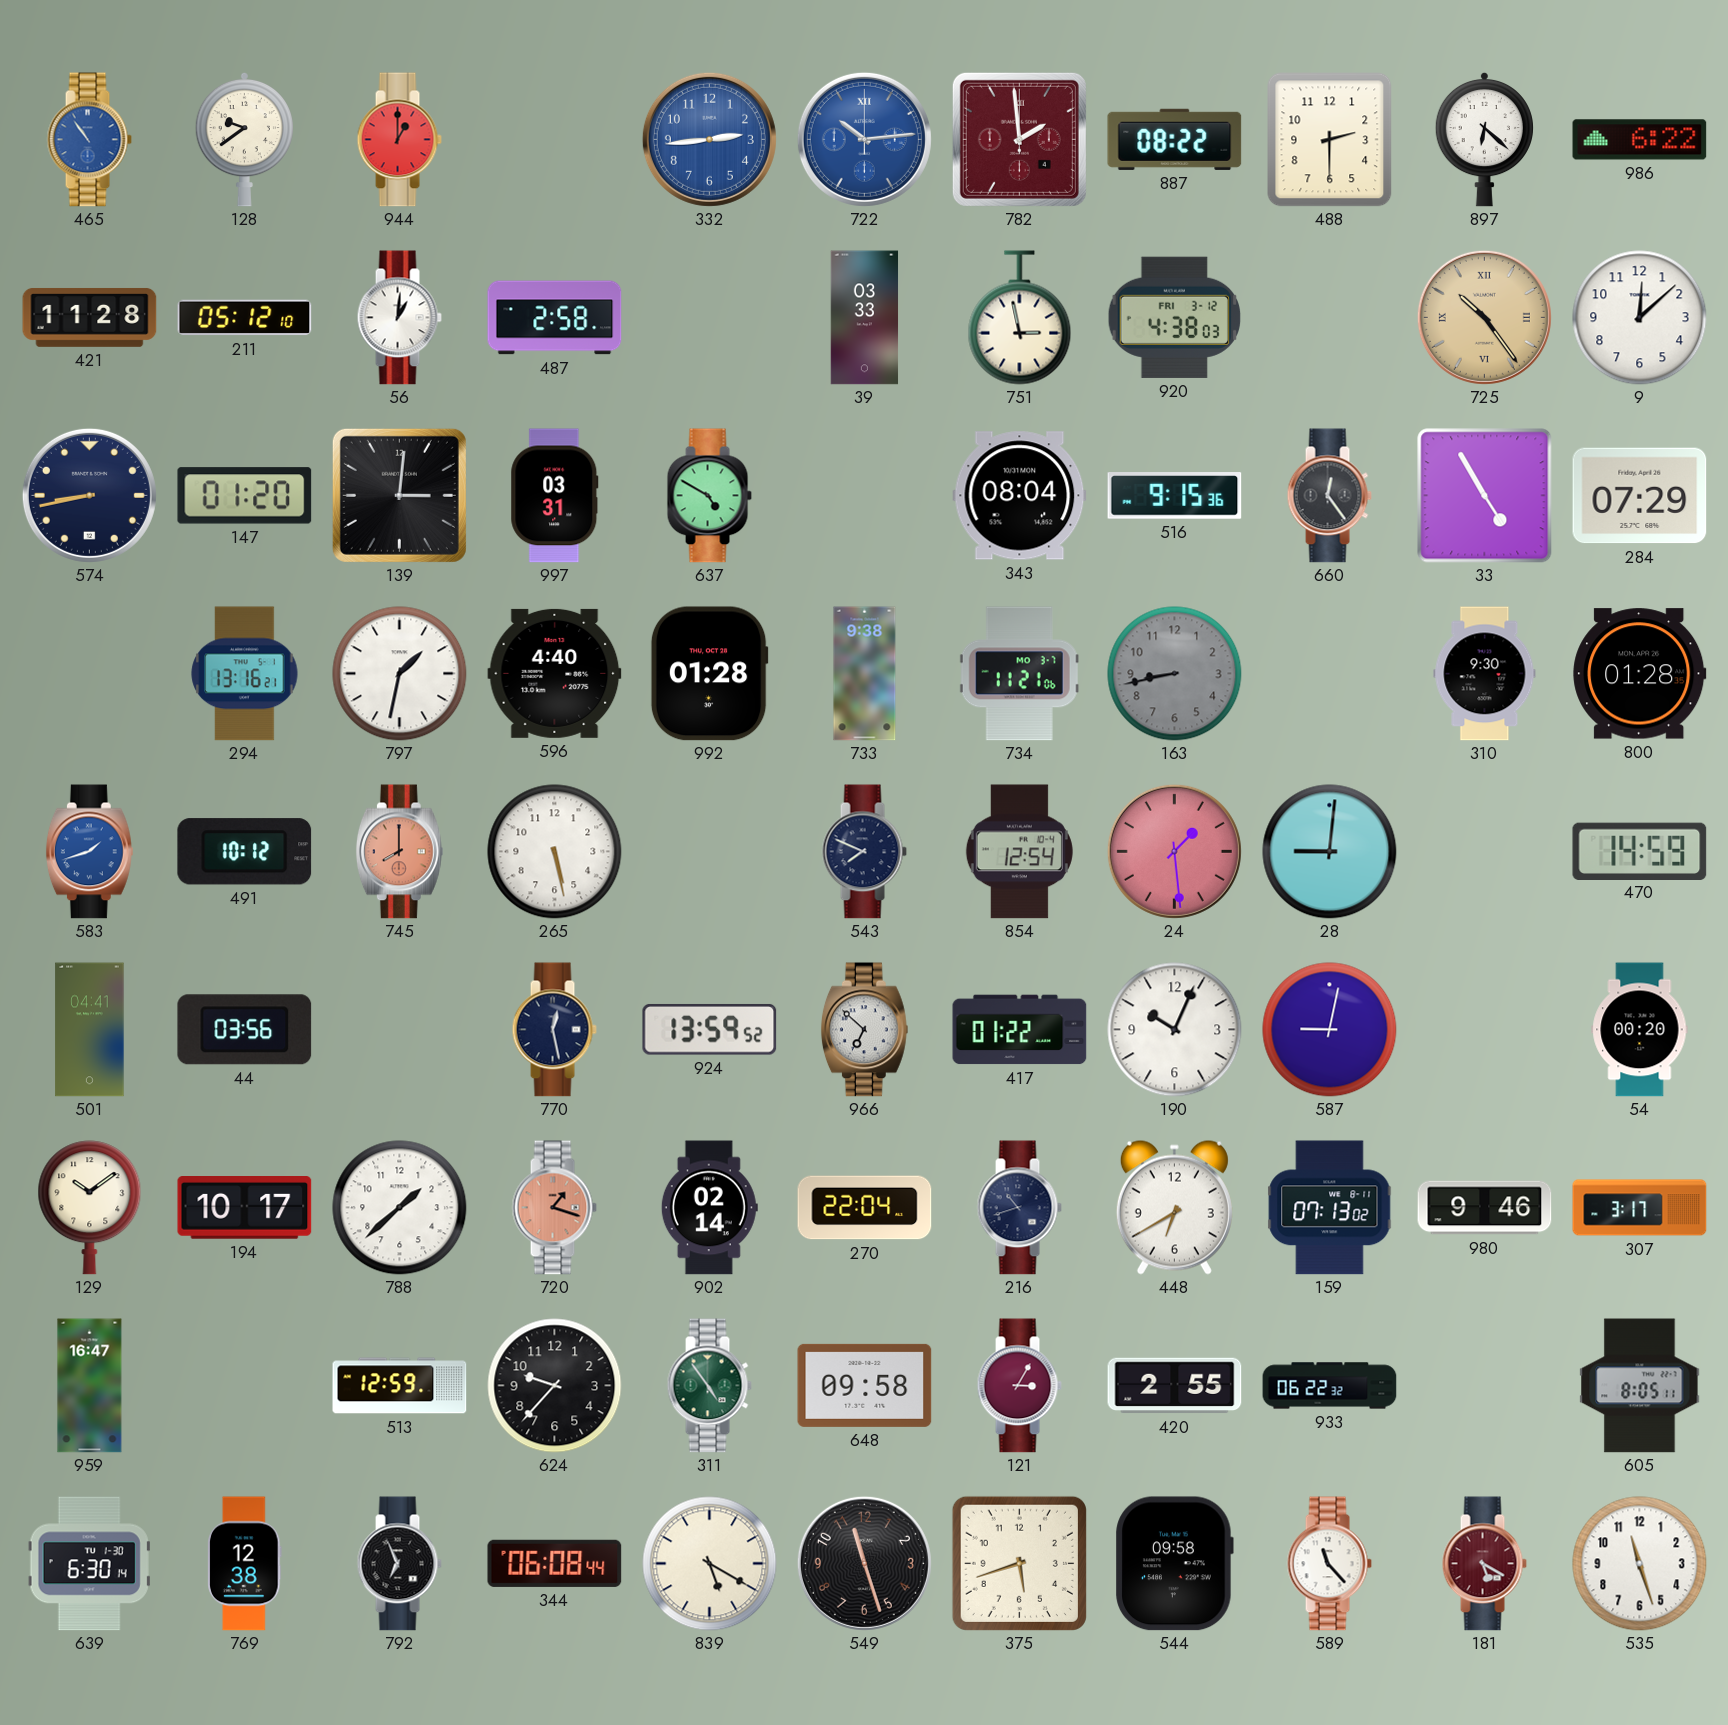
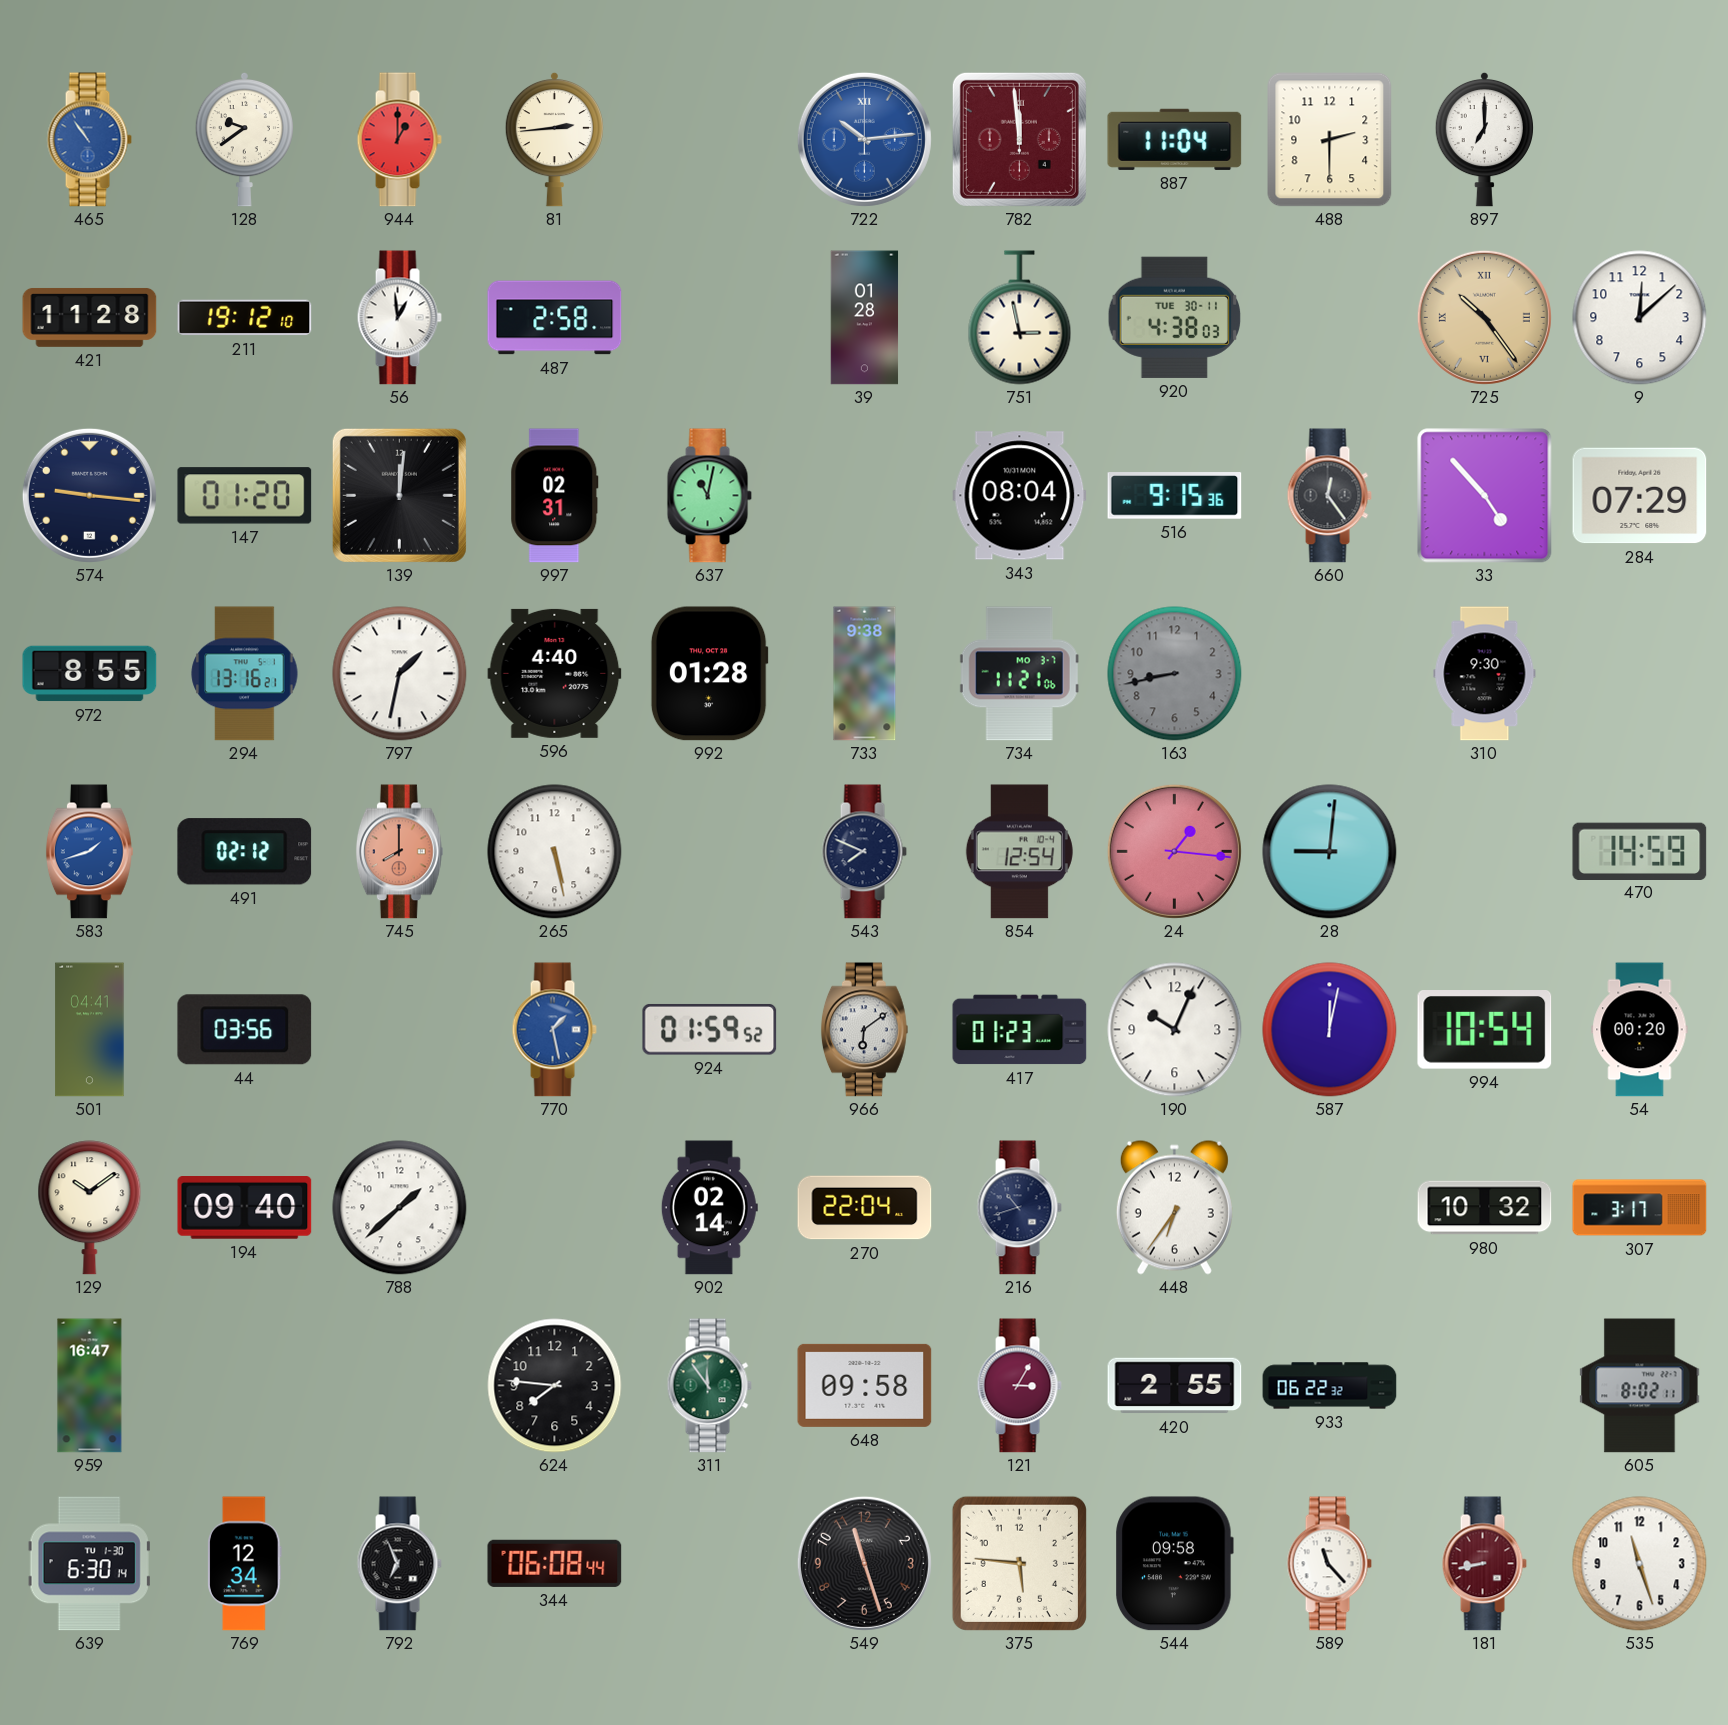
81: none -> 2:44 (554, 139)
332: 2:44 -> none (709, 139)
782: 1:59 -> 11:59 (1019, 139)
887: 08:22 -> 11:04 (1175, 139)
897: 6:22 -> 7:00 (1484, 139)
986: 6:22 -> none (1640, 140)
211: 05:12 -> 19:12 (245, 318)
56: 1:01 -> 12:59 (399, 318)
39: 03:33 -> 01:28 (865, 318)
920 date: FRI 3-12 -> TUE 30-11 (1174, 317)
574: 8:43 -> 9:16 (89, 495)
139: 3:01 -> 12:01 (399, 495)
997: 03:31 -> 02:31 (555, 496)
637: 4:50 -> 11:02 (709, 496)
33: 4:55 -> 4:53 (1485, 496)
972: none -> 8:55 (90, 674)
800: 01:28 -> none (1640, 674)
491: 10:12 -> 02:12 (245, 852)
24: 1:29 -> 1:16 (1174, 851)
770: 12:28 -> 1:28 (554, 1030)
770 dial: navy -> blue (554, 1030)
924: 13:59 -> 01:59 (710, 1030)
966: 6:52 -> 6:09 (864, 1030)
417: 01:22 -> 01:23 (1020, 1030)
587: 9:02 -> 12:02 (1330, 1030)
994: none -> 10:54 (1485, 1030)
194: 10:17 -> 09:40 (245, 1208)
720: 1:18 -> none (554, 1208)
448: 6:40 -> 6:36 (1174, 1207)
159: 07:13 -> none (1330, 1208)
980: 9:46 -> 10:32 (1485, 1208)
513: 12:59 -> none (400, 1386)
624: 9:37 -> 7:46 (555, 1386)
311: 4:54 -> 11:54 (709, 1386)
605: 8:05 -> 8:02 (1640, 1386)
769: 12:38 -> 12:34 (245, 1564)
839: 5:20 -> none (710, 1564)
375: 5:42 -> 5:46 (1019, 1563)
181: 5:20 -> 8:43 (1484, 1564)
